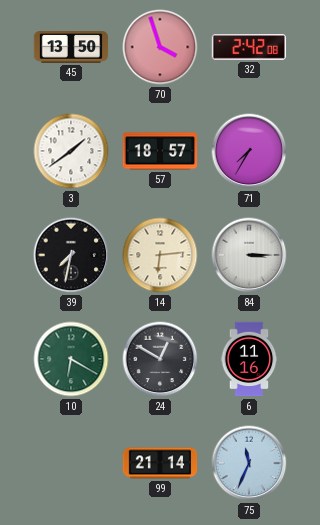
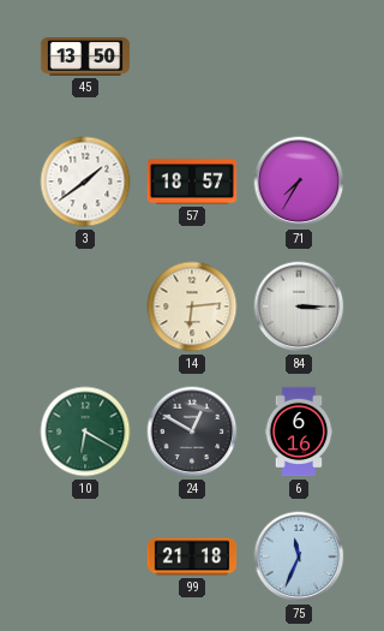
70: 3:57 -> none (160, 47)
32: 2:42 -> none (249, 47)
39: 7:32 -> none (71, 255)
6: 11:16 -> 6:16 (299, 431)
99: 21:14 -> 21:18 (192, 556)
